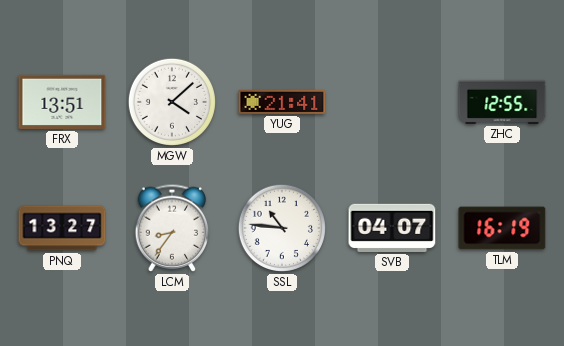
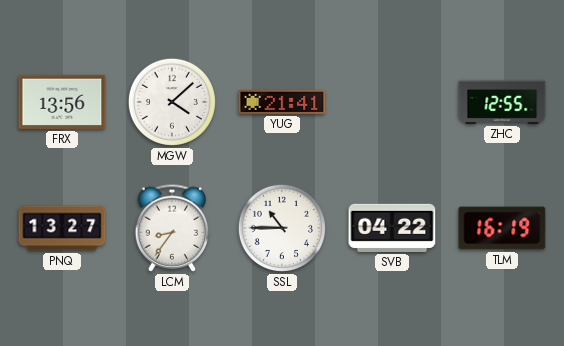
FRX: 13:51 -> 13:56 (62, 102)
SSL: 10:46 -> 10:45 (282, 228)
SVB: 04:07 -> 04:22 (392, 228)
